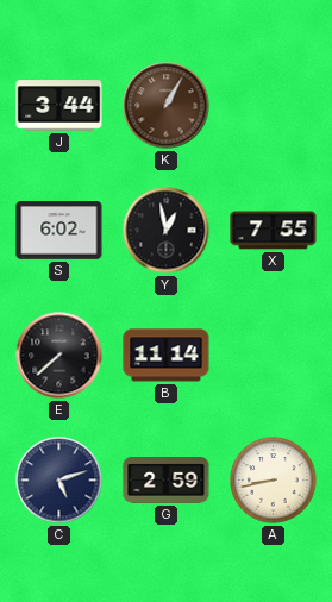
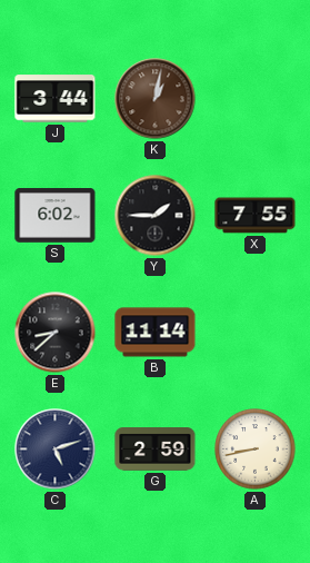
K: 1:05 -> 1:02 (156, 99)
Y: 12:58 -> 1:45 (156, 216)
E: 7:38 -> 8:38 (56, 333)
